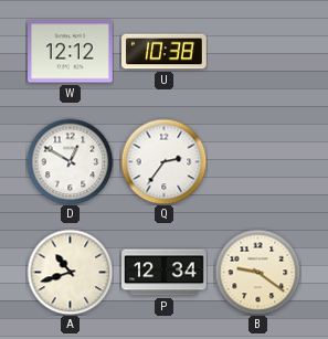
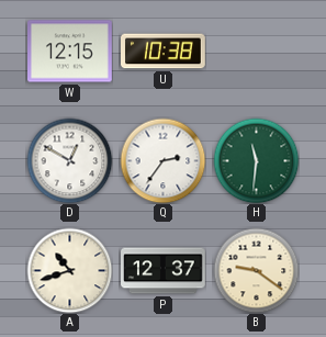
W: 12:12 -> 12:15 (70, 52)
H: none -> 11:31 (256, 160)
P: 12:34 -> 12:37 (164, 271)
